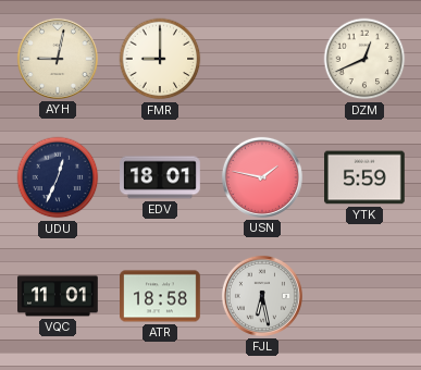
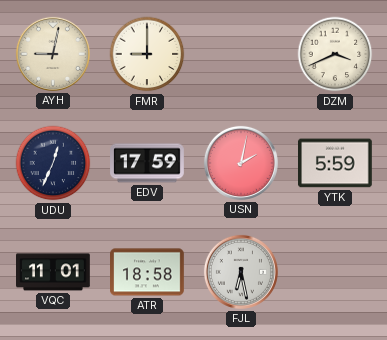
DZM: 12:41 -> 3:41 (335, 54)
EDV: 18:01 -> 17:59 (147, 163)
USN: 1:47 -> 2:02 (241, 163)
